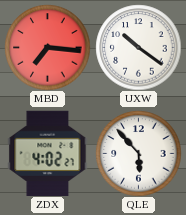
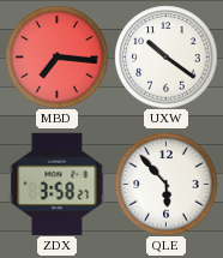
ZDX: 4:02 -> 3:58 (58, 184)
